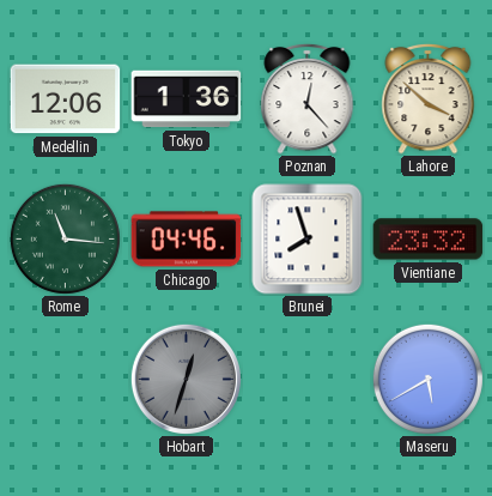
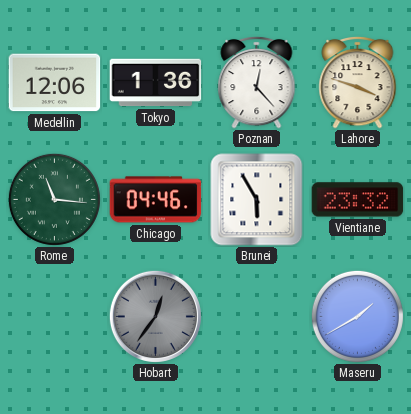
Lahore: 3:52 -> 3:48 (358, 82)
Brunei: 7:57 -> 5:55 (257, 200)
Hobart: 12:33 -> 12:36 (155, 316)
Maseru: 5:40 -> 1:40 (357, 316)
